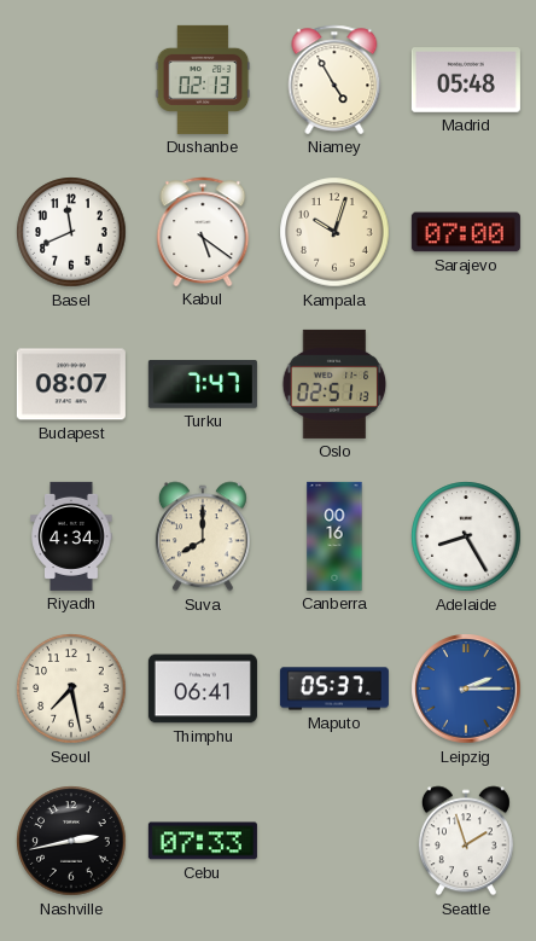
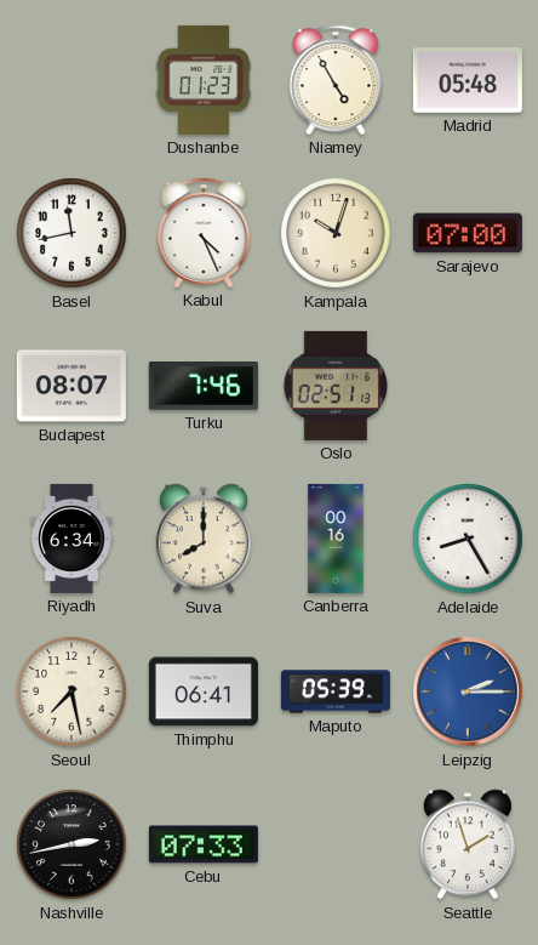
Dushanbe: 02:13 -> 01:23 (204, 80)
Basel: 11:41 -> 11:43 (71, 233)
Kabul: 5:21 -> 4:26 (204, 233)
Turku: 7:47 -> 7:46 (204, 386)
Riyadh: 4:34 -> 6:34 (71, 539)
Maputo: 05:37 -> 05:39 (336, 691)
